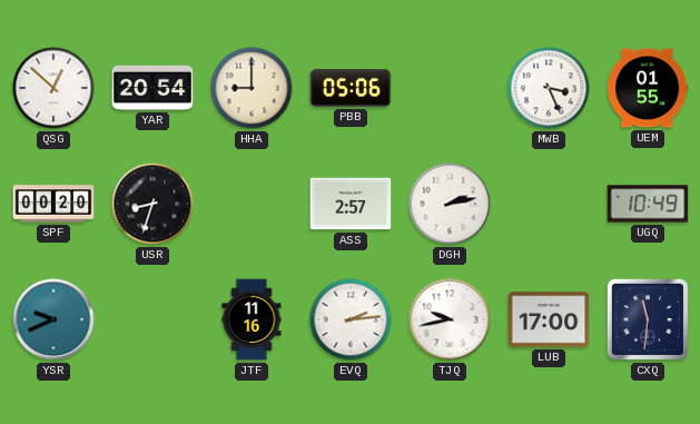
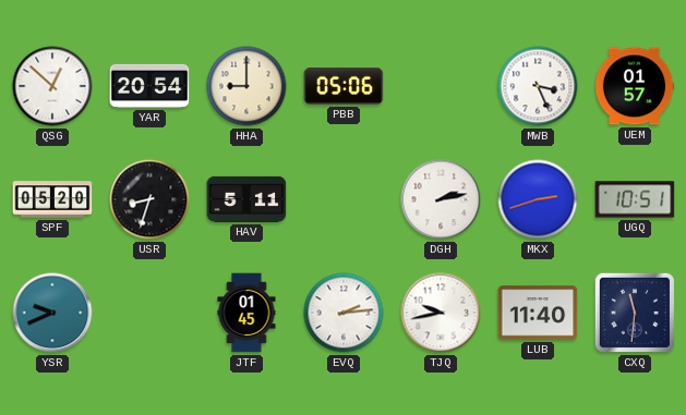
UEM: 01:55 -> 01:57 (635, 86)
SPF: 00:20 -> 05:20 (52, 199)
HAV: none -> 5:11 (246, 199)
ASS: 2:57 -> none (351, 204)
MKX: none -> 2:42 (538, 199)
UGQ: 10:49 -> 10:51 (635, 199)
JTF: 11:16 -> 01:45 (246, 313)
LUB: 17:00 -> 11:40 (538, 313)
